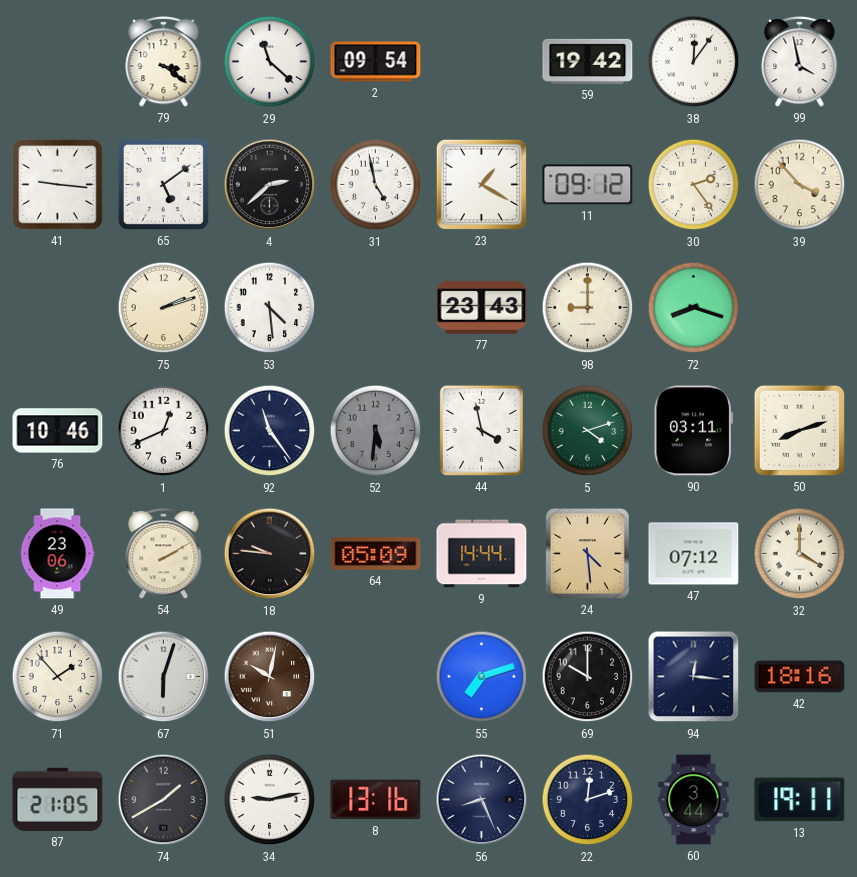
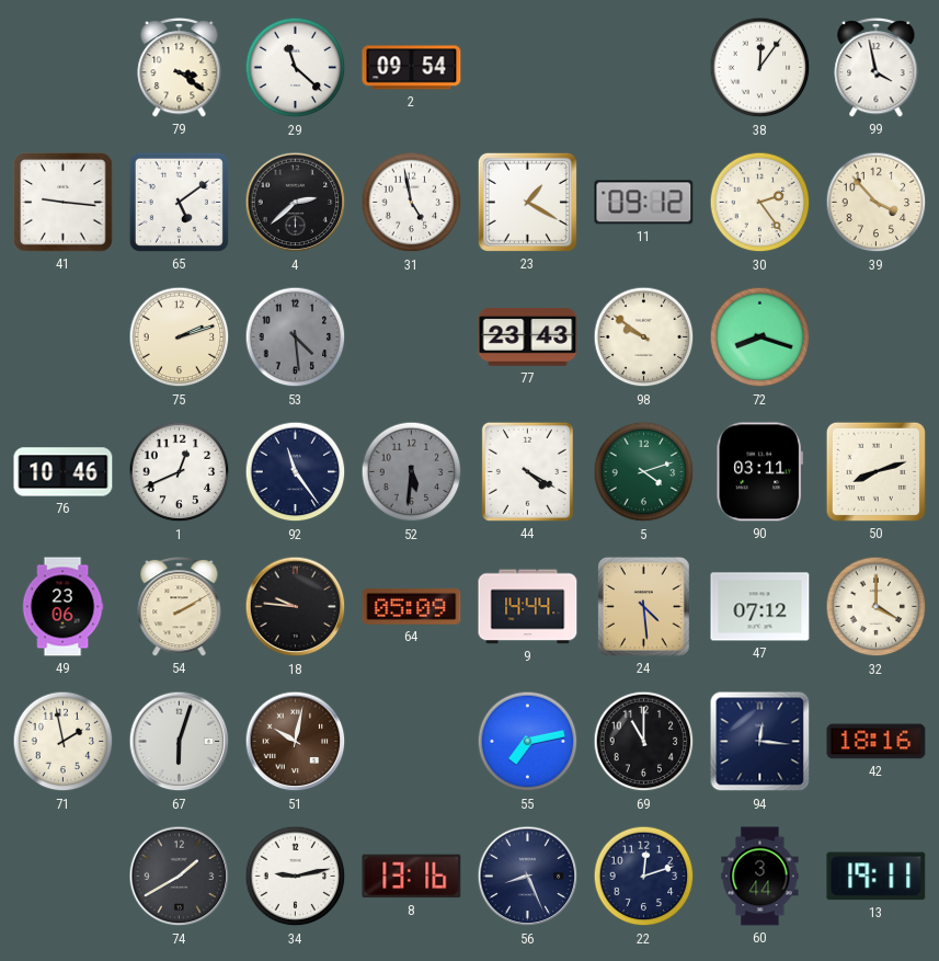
59: 19:42 -> none (588, 61)
53 dial: white -> grey (296, 338)
98: 9:00 -> 9:51 (644, 338)
44: 3:58 -> 4:20 (527, 471)
71: 1:53 -> 1:58 (64, 742)
55: 7:12 -> 7:13 (528, 742)
69: 10:00 -> 11:00 (644, 742)
87: 21:05 -> none (58, 799)
